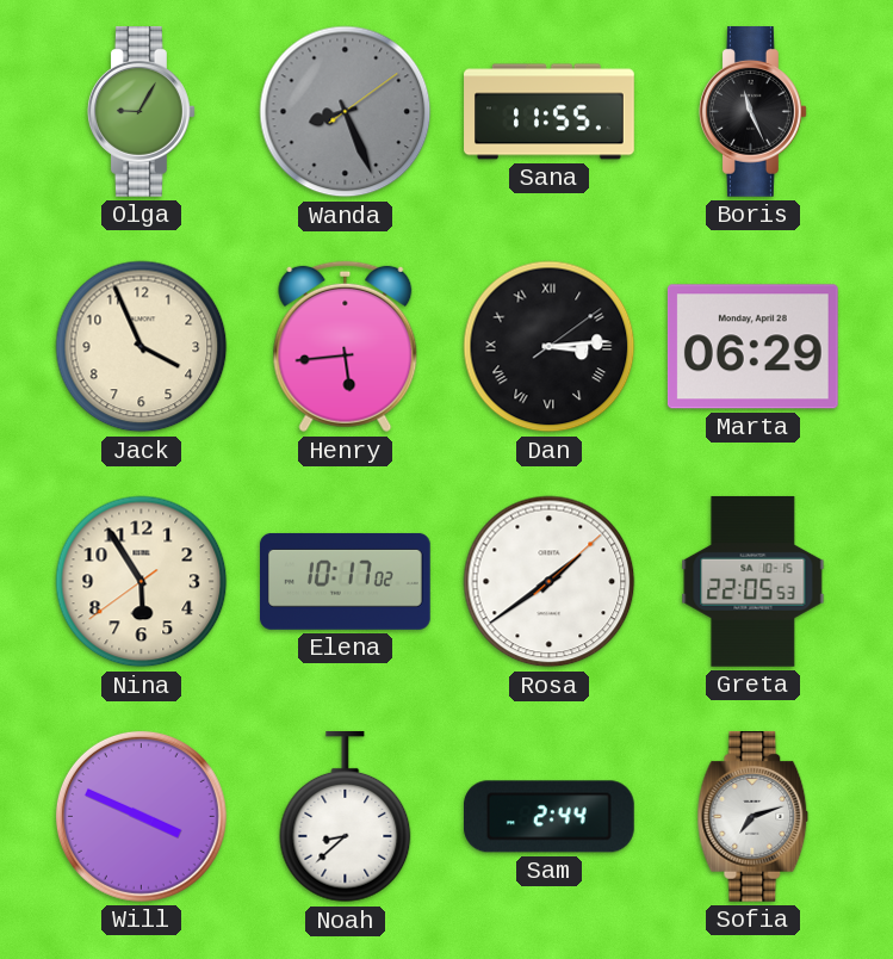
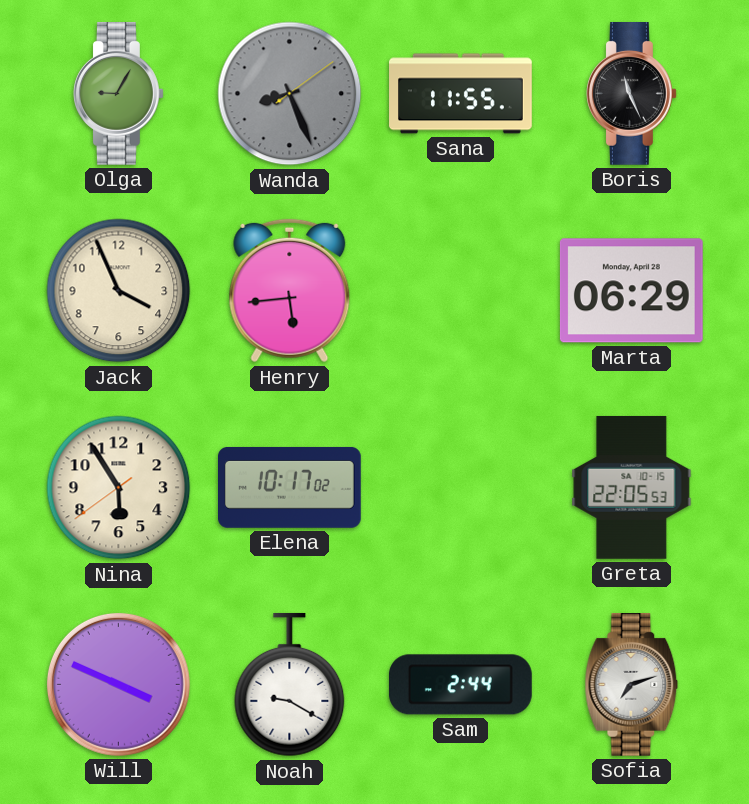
Dan: 3:14 -> none (550, 347)
Rosa: 1:39 -> none (550, 582)
Noah: 8:38 -> 9:20 (290, 685)
